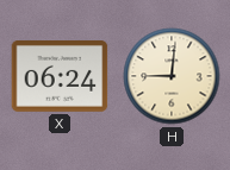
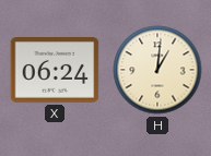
H: 9:01 -> 1:01 (157, 70)
